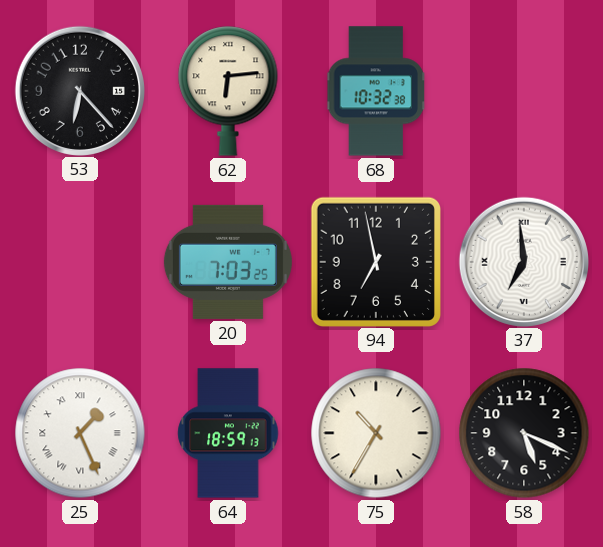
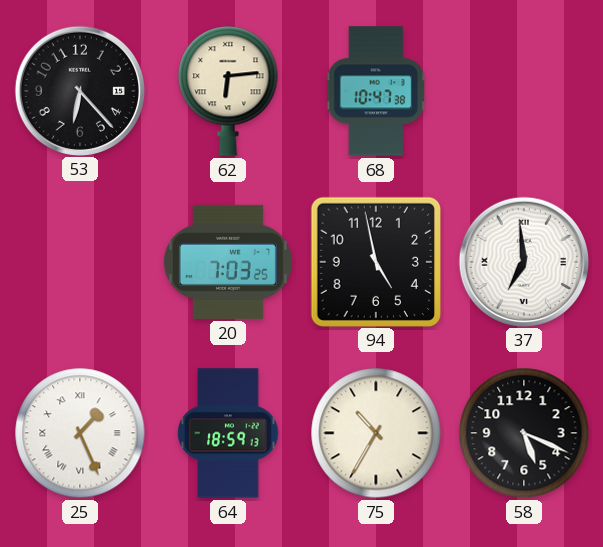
68: 10:32 -> 10:47 (377, 91)
94: 6:58 -> 4:58 (375, 261)
